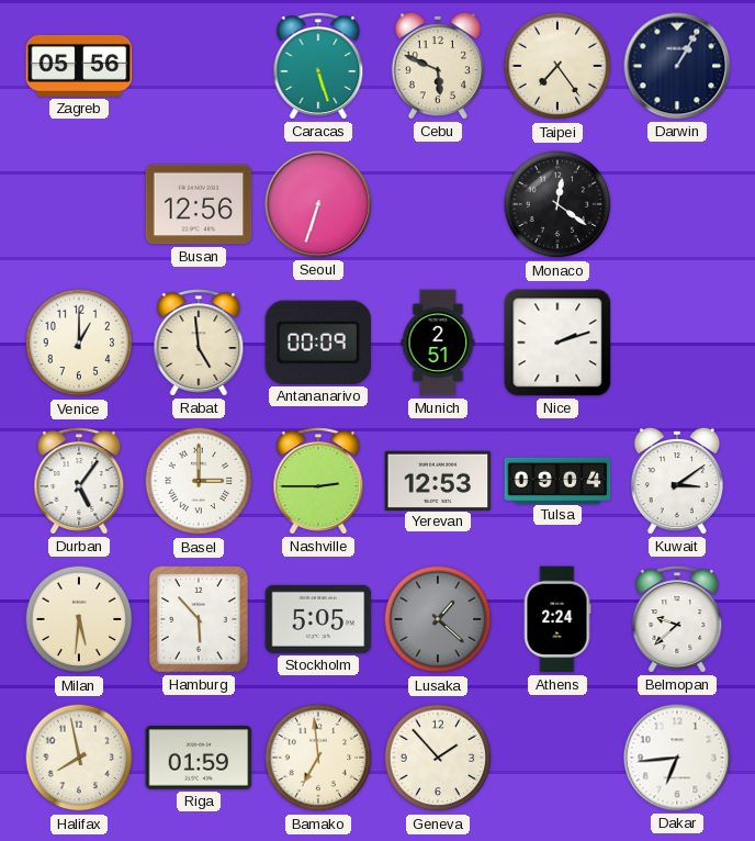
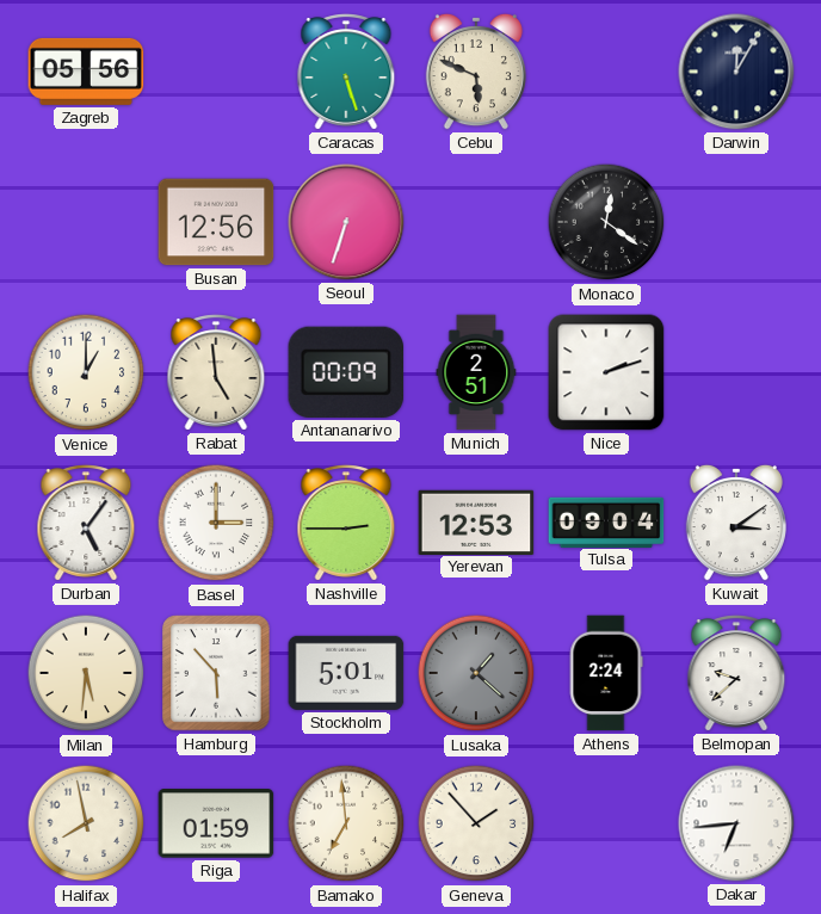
Taipei: 7:24 -> none (557, 66)
Darwin: 1:05 -> 12:05 (736, 72)
Stockholm: 5:05 -> 5:01 (346, 673)
